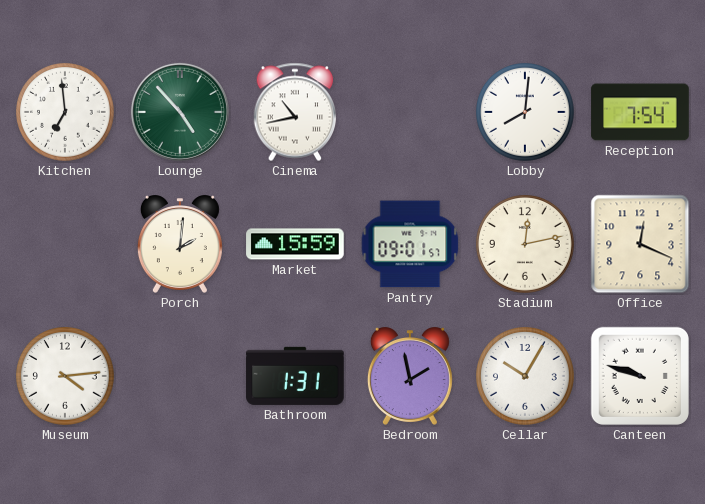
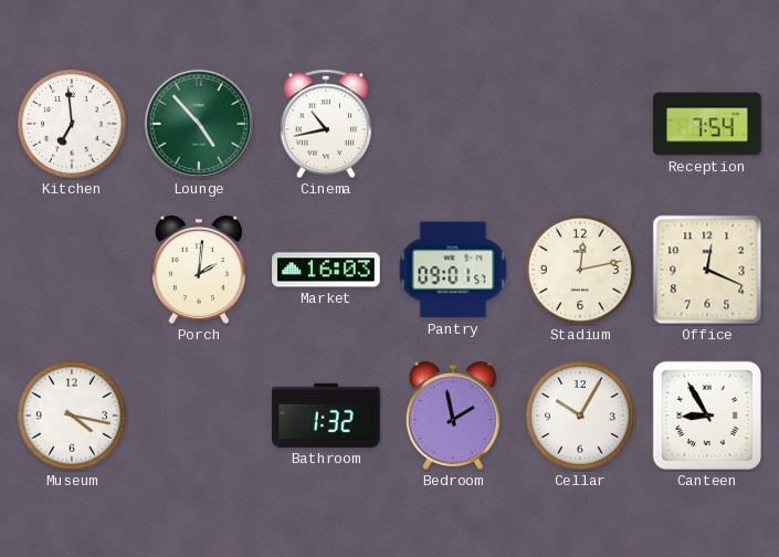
Lobby: 8:01 -> none (526, 113)
Market: 15:59 -> 16:03 (326, 270)
Museum: 4:14 -> 4:17 (73, 417)
Bathroom: 1:31 -> 1:32 (326, 416)
Canteen: 9:48 -> 8:55 (707, 416)
